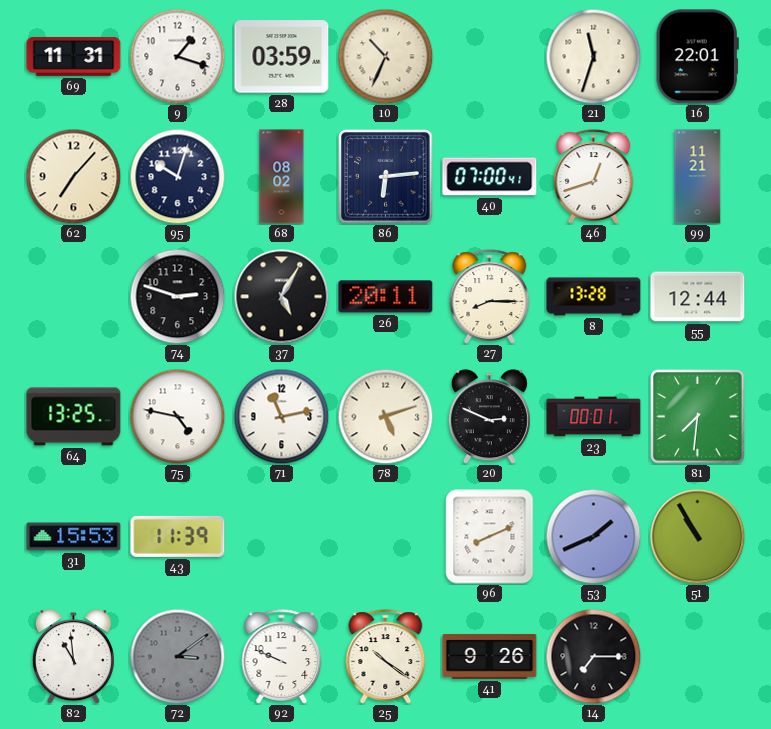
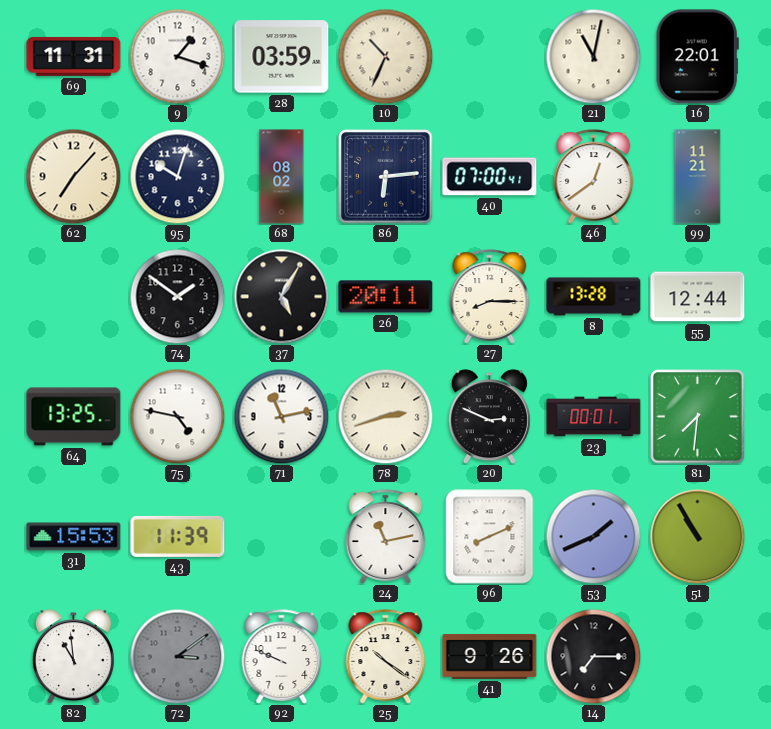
21: 11:33 -> 11:02 (593, 56)
46: 12:42 -> 12:39 (594, 177)
74: 2:48 -> 1:51 (177, 296)
78: 5:12 -> 2:42 (385, 416)
24: none -> 11:13 (386, 537)
